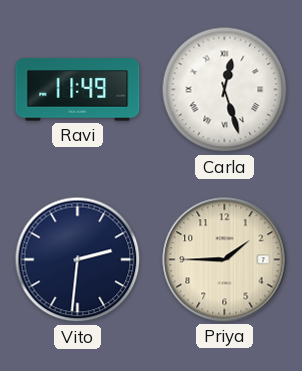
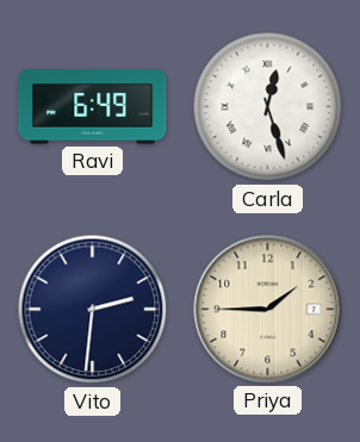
Ravi: 11:49 -> 6:49 (93, 107)
